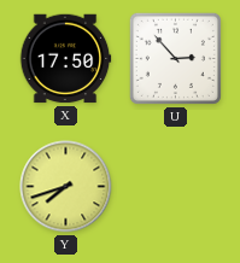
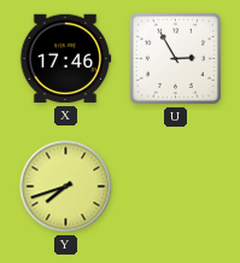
X: 17:50 -> 17:46 (65, 59)
U: 2:53 -> 2:55 (175, 58)
